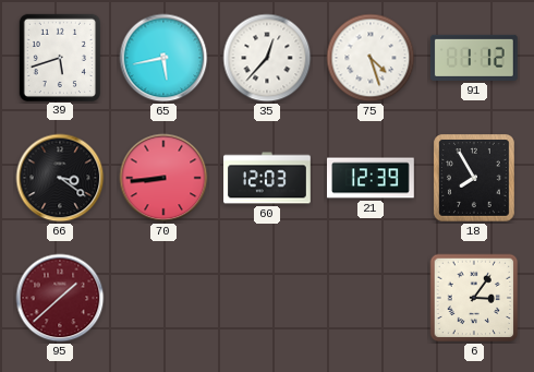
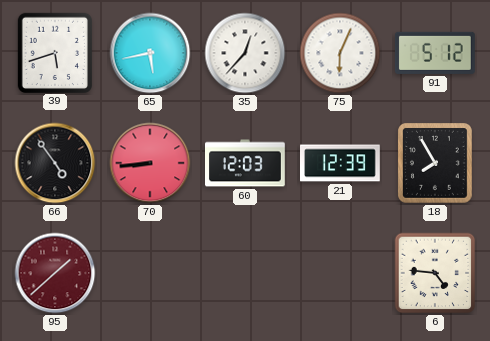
75: 4:27 -> 6:04 (340, 53)
91: 1:12 -> 5:12 (435, 53)
66: 3:21 -> 4:54 (55, 163)
6: 3:06 -> 4:46 (435, 273)
